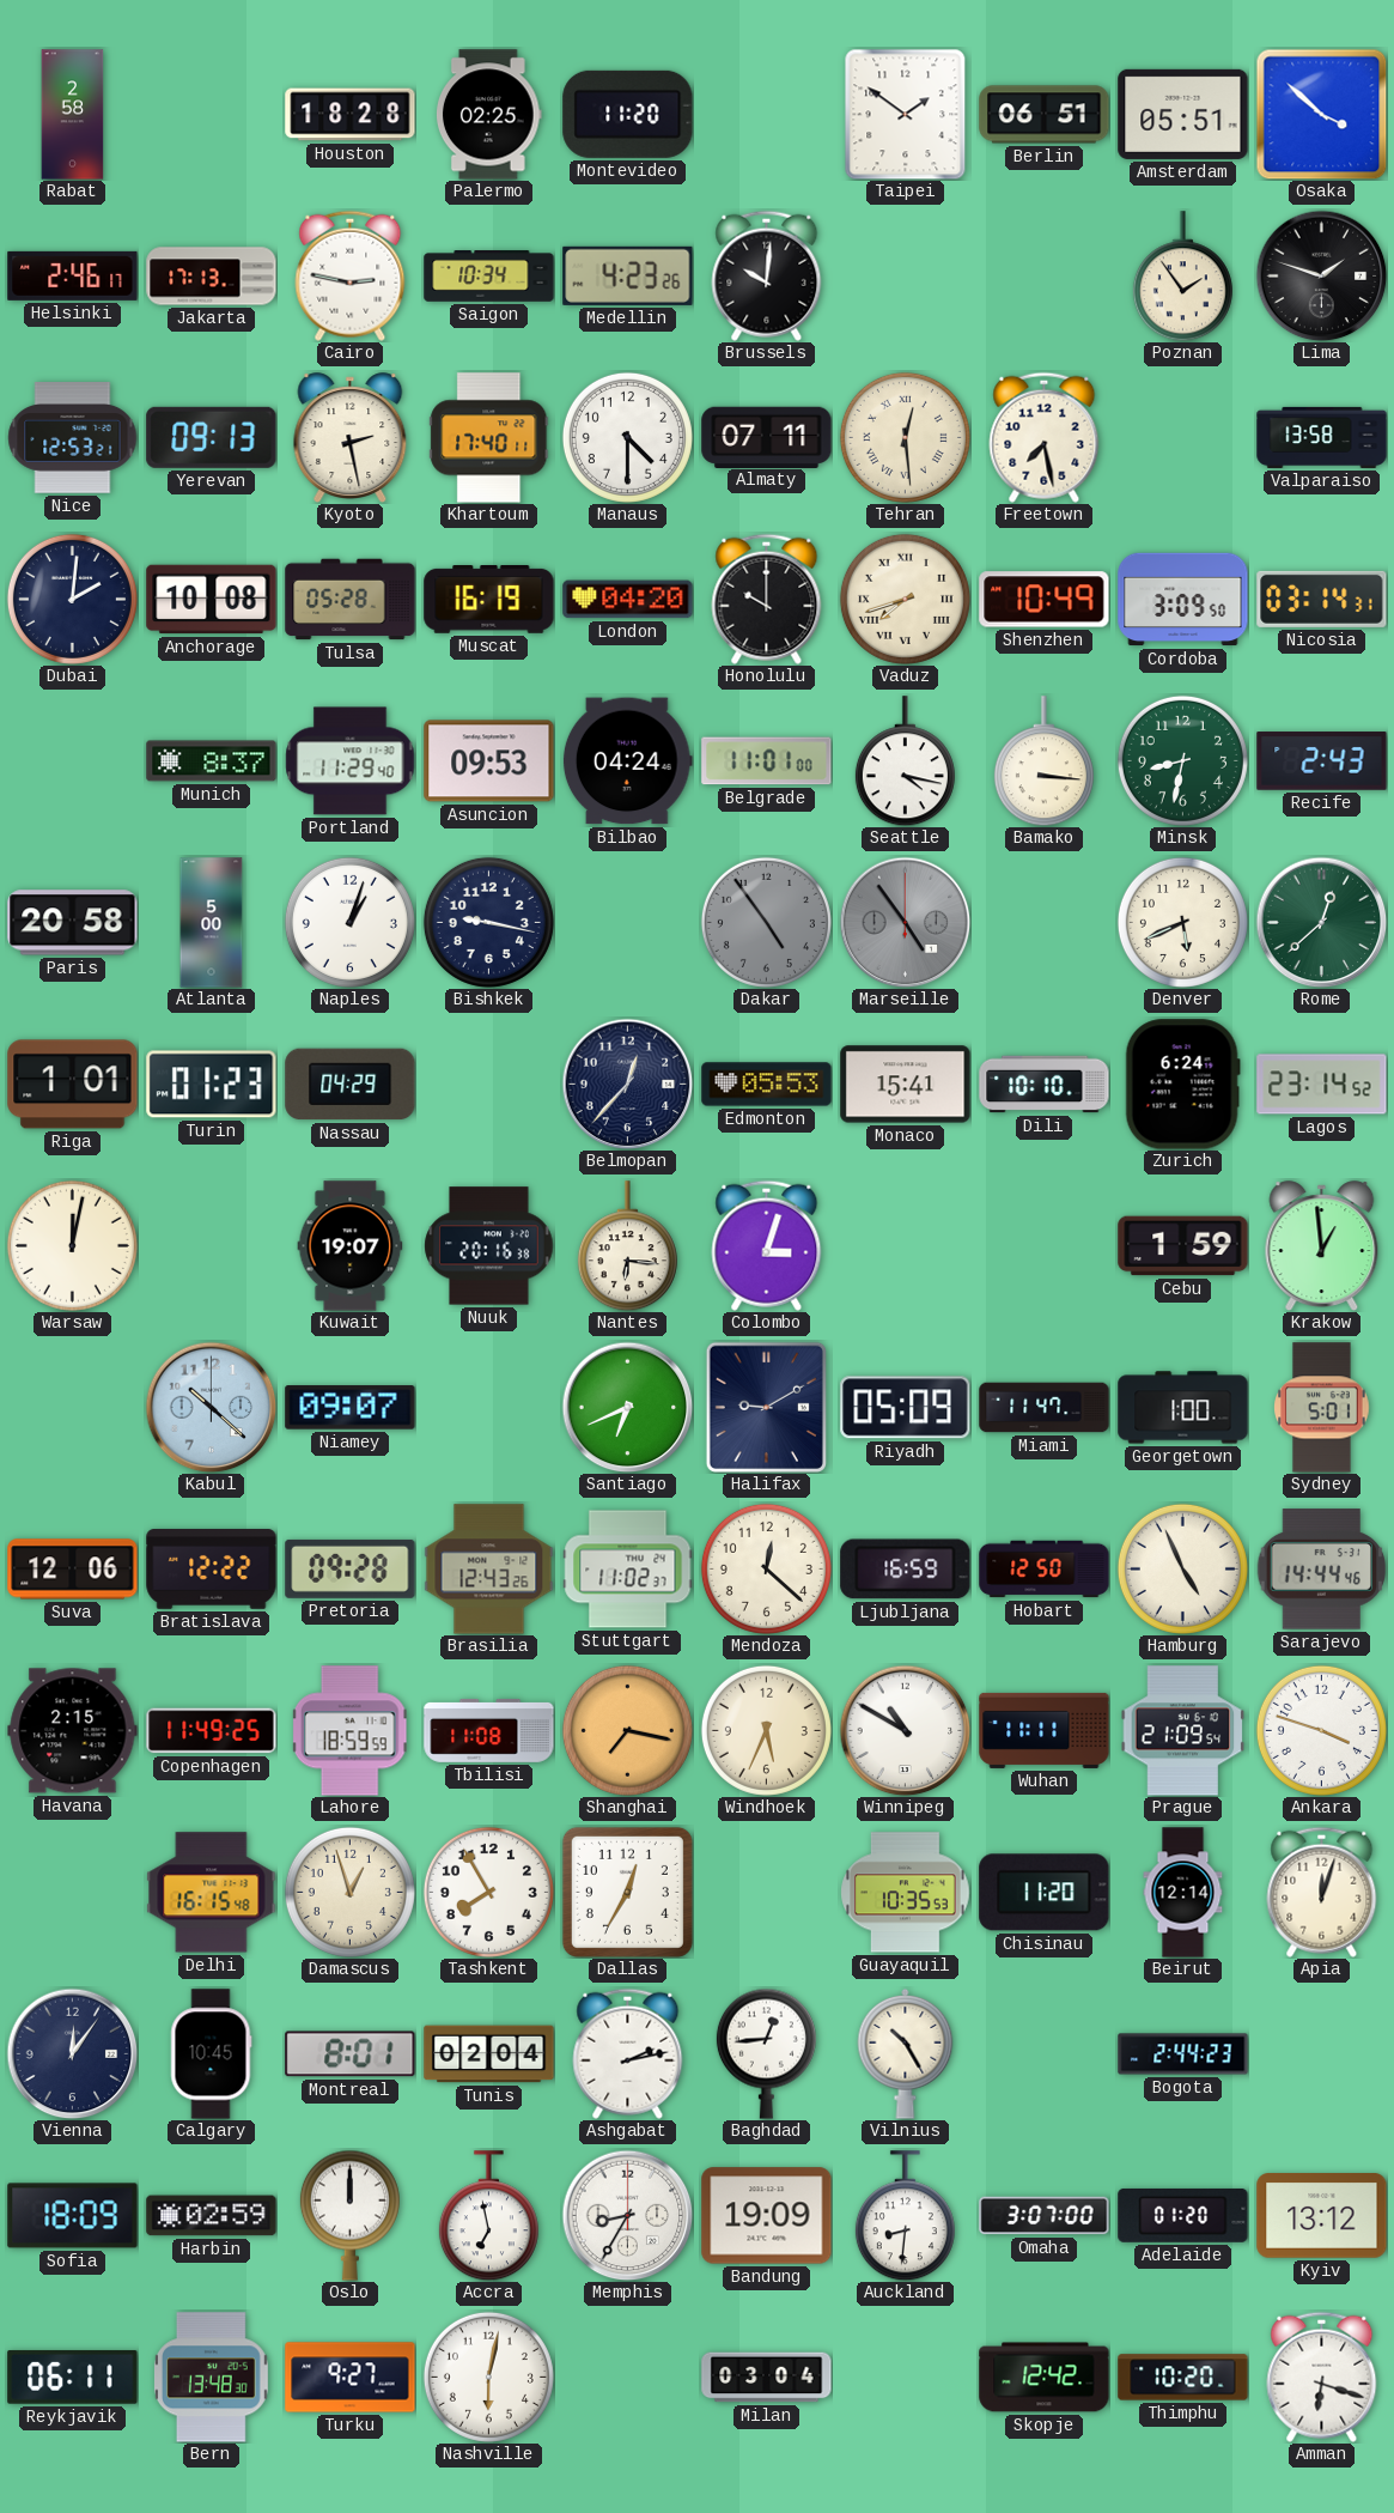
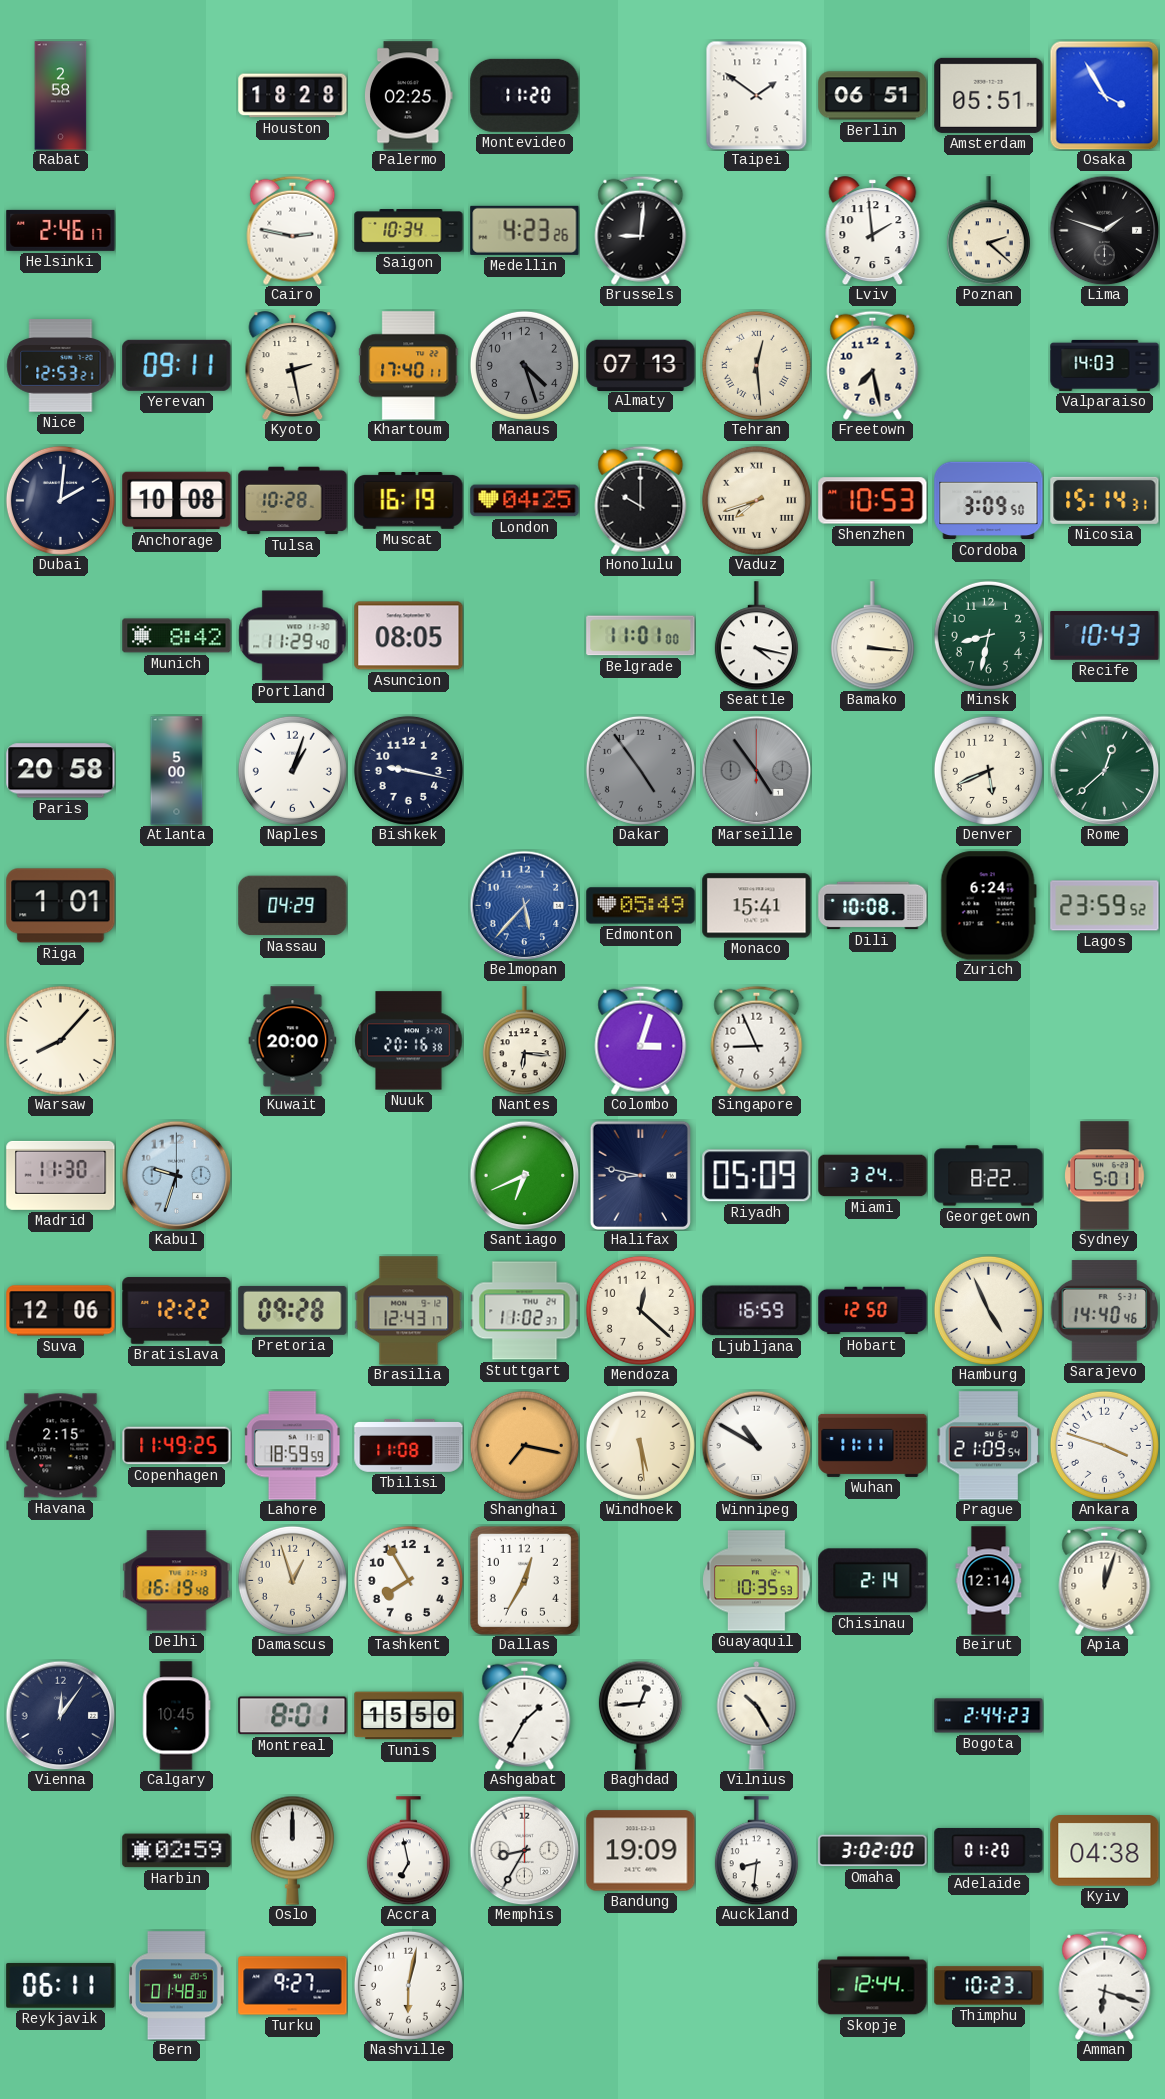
Osaka: 3:52 -> 3:55 (1104, 95)
Jakarta: 17:13 -> none (212, 277)
Brussels: 10:01 -> 9:01 (641, 230)
Lviv: none -> 1:59 (873, 230)
Poznan: 1:54 -> 2:22 (988, 231)
Yerevan: 09:13 -> 09:11 (177, 365)
Manaus: 4:30 -> 4:27 (524, 365)
Manaus dial: white -> grey (524, 365)
Almaty: 07:11 -> 07:13 (641, 365)
Valparaiso: 13:58 -> 14:03 (1105, 365)
Tulsa: 05:28 -> 10:28 (293, 501)
London: 04:20 -> 04:25 (525, 501)
Shenzhen: 10:49 -> 10:53 (873, 501)
Nicosia: 03:14 -> 15:14 (1105, 500)
Munich: 8:37 -> 8:42 (177, 636)
Asuncion: 09:53 -> 08:05 (409, 636)
Bilbao: 04:24 -> none (627, 761)
Recife: 2:43 -> 10:43 (1105, 636)
Turin: 01:23 -> none (212, 1085)
Belmopan: 12:37 -> 5:37 (524, 905)
Belmopan dial: navy -> blue (524, 905)
Edmonton: 05:53 -> 05:49 (641, 906)
Dili: 10:10 -> 10:08 (873, 906)
Lagos: 23:14 -> 23:59 (1105, 906)
Warsaw: 12:02 -> 8:07 (60, 1040)
Kuwait: 19:07 -> 20:00 (293, 1041)
Singapore: none -> 8:56 (757, 1040)
Cebu: 1:59 -> none (1183, 1246)
Krakow: 12:59 -> none (1322, 1245)
Madrid: none -> 11:30 (61, 1175)
Kabul: 10:22 -> 9:33 (176, 1175)
Niamey: 09:07 -> none (351, 1408)
Halifax: 9:10 -> 8:47 (640, 1175)
Miami: 11:47 -> 3:24 (873, 1176)
Georgetown: 1:00 -> 8:22 (989, 1176)
Brasilia: 12:43:26 -> 12:43:17 (409, 1311)
Sarajevo: 14:44 -> 14:40 (1104, 1311)
Windhoek: 5:34 -> 5:29 (640, 1445)
Delhi: 16:15 -> 16:19 (177, 1581)
Chisinau: 11:20 -> 2:14 (873, 1581)
Tunis: 02:04 -> 15:50 (409, 1716)
Ashgabat: 2:13 -> 1:35 (525, 1715)
Sofia: 18:09 -> none (73, 2216)
Omaha: 3:07 -> 3:02 (873, 1851)
Kyiv: 13:12 -> 04:38 (1105, 1851)
Bern: 13:48 -> 01:48 (176, 1986)
Milan: 03:04 -> none (767, 2378)
Skopje: 12:42 -> 12:44 (873, 1986)
Thimphu: 10:20 -> 10:23 (989, 1986)
